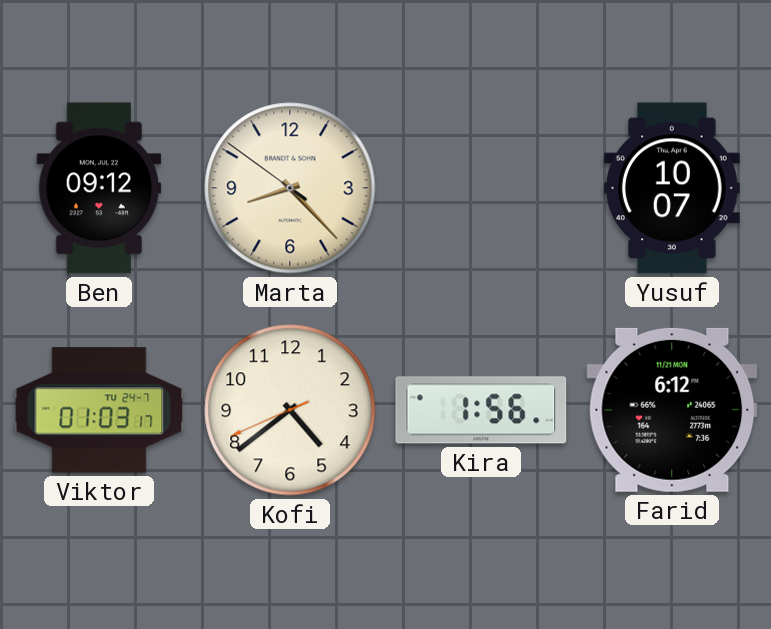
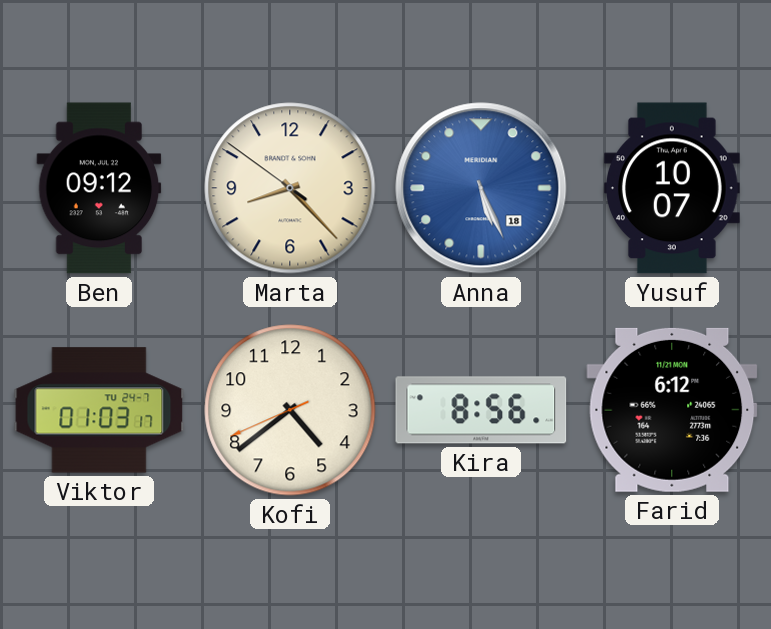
Anna: none -> 5:26 (481, 188)
Kira: 1:56 -> 8:56 (481, 410)
